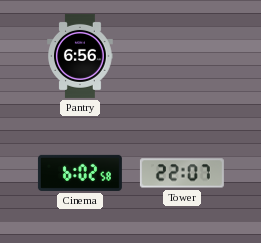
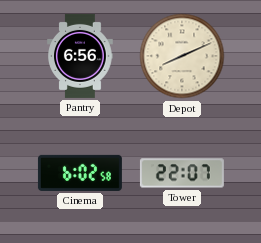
Depot: none -> 8:11 (182, 56)
